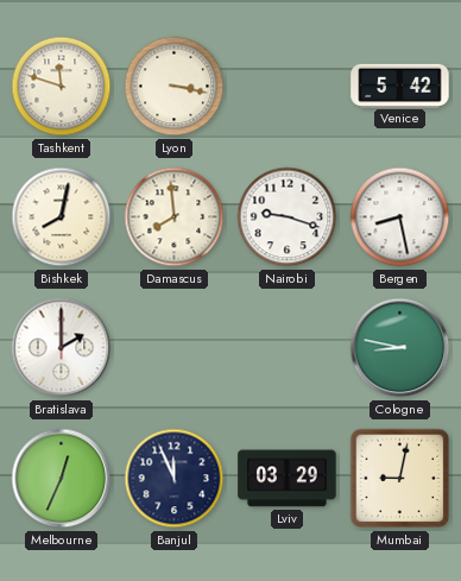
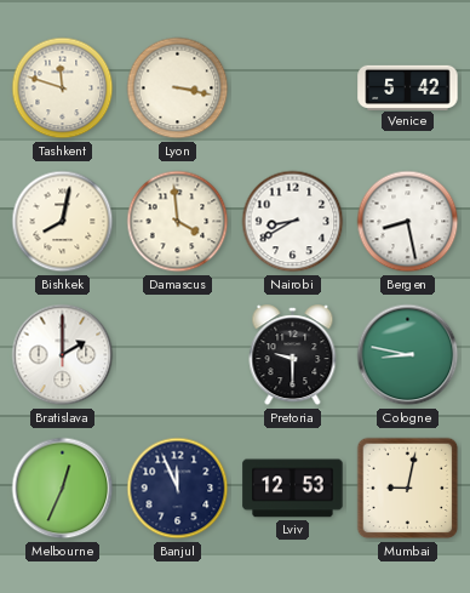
Damascus: 7:59 -> 3:59 (178, 222)
Nairobi: 9:18 -> 8:40 (293, 222)
Pretoria: none -> 9:30 (293, 355)
Lviv: 03:29 -> 12:53 (293, 489)
